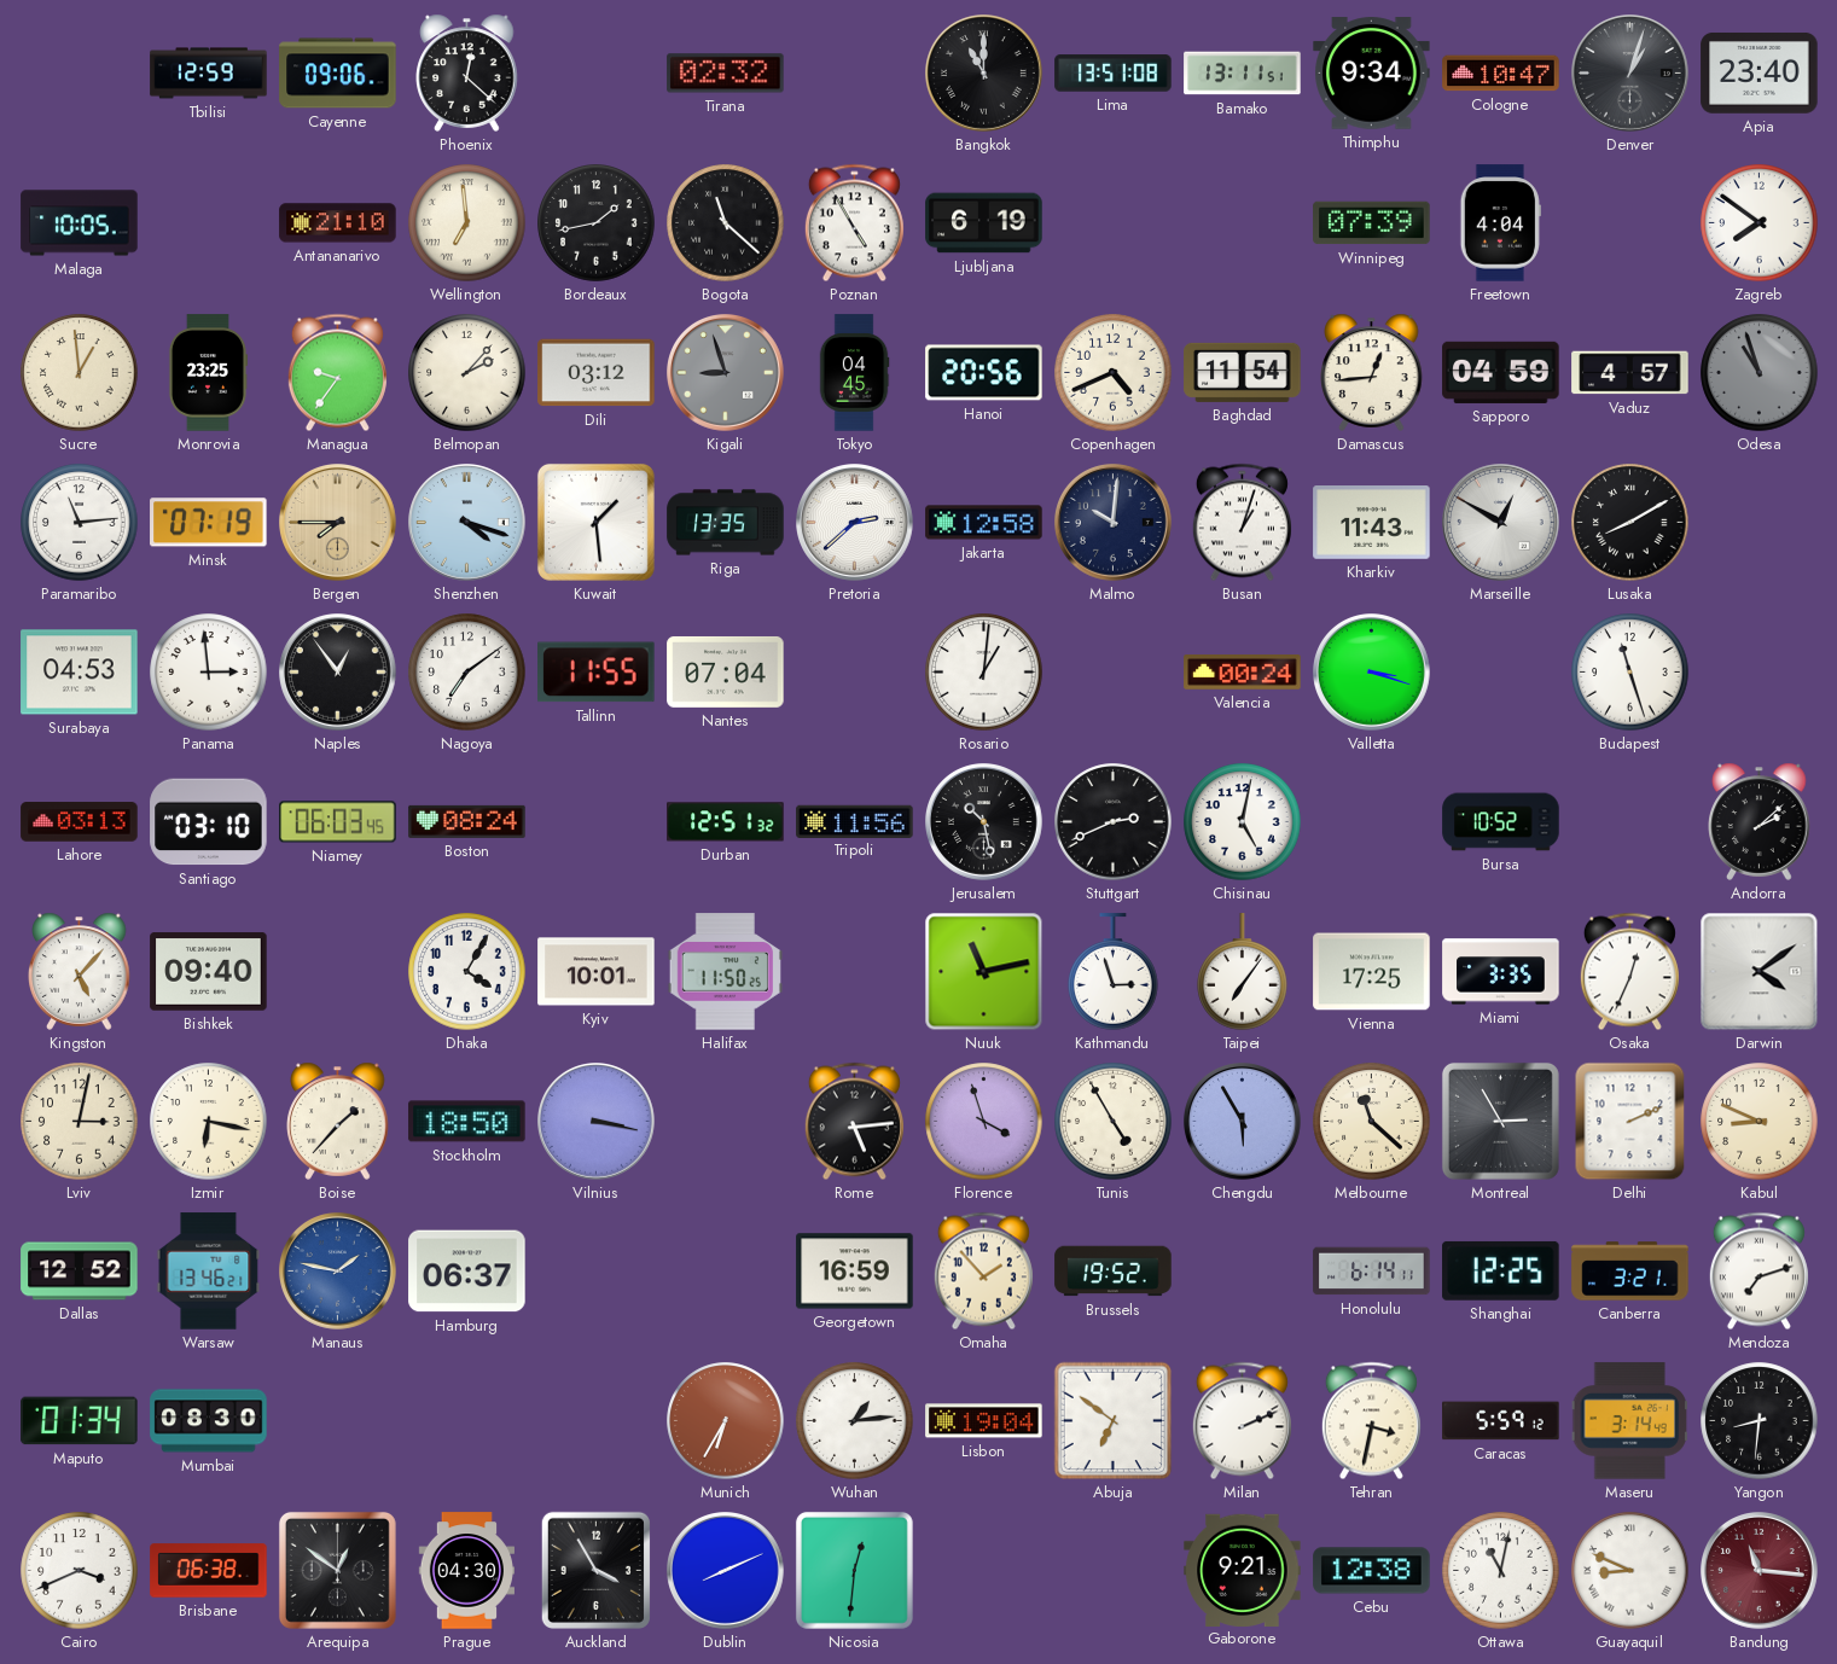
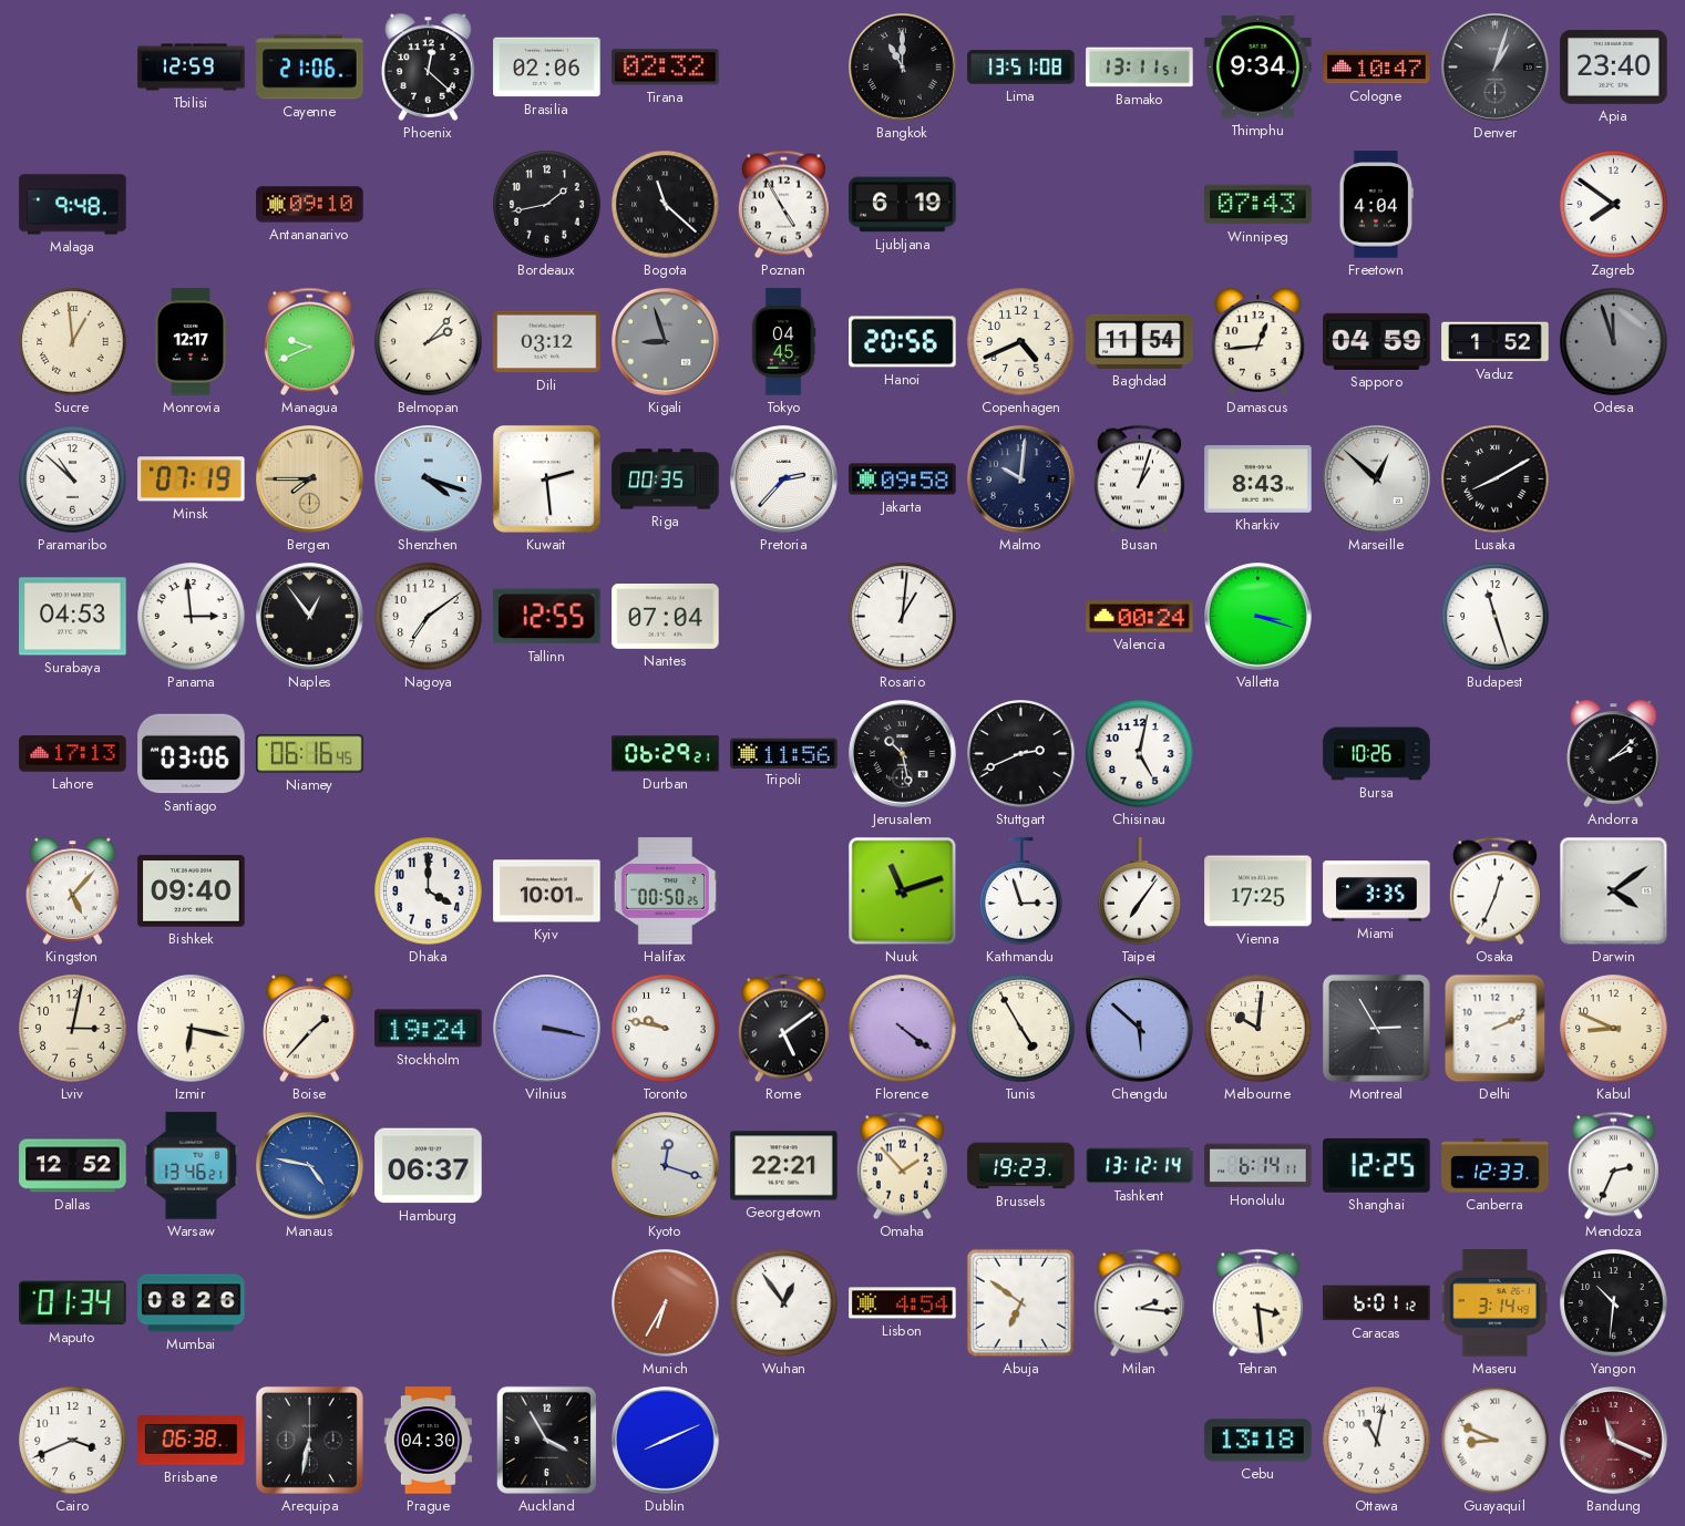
Cayenne: 09:06 -> 21:06 (310, 68)
Brasilia: none -> 02:06 (547, 68)
Malaga: 10:05 -> 9:48 (73, 205)
Antananarivo: 21:10 -> 09:10 (310, 205)
Wellington: 6:59 -> none (467, 223)
Winnipeg: 07:39 -> 07:43 (1258, 205)
Monrovia: 23:25 -> 12:17 (191, 342)
Managua: 9:36 -> 9:41 (309, 342)
Vaduz: 4:57 -> 1:52 (1496, 342)
Odesa: 10:57 -> 11:57 (1614, 342)
Paramaribo: 11:14 -> 10:52 (73, 480)
Kuwait: 1:29 -> 2:29 (546, 478)
Riga: 13:35 -> 00:35 (666, 480)
Pretoria: 2:38 -> 2:37 (784, 480)
Jakarta: 12:58 -> 09:58 (903, 480)
Kharkiv: 11:43 -> 8:43 (1258, 480)
Marseille: 12:50 -> 12:52 (1377, 480)
Tallinn: 11:55 -> 12:55 (547, 617)
Lahore: 03:13 -> 17:13 (73, 754)
Santiago: 03:10 -> 03:06 (192, 754)
Niamey: 06:03 -> 06:16 (310, 754)
Boston: 08:24 -> none (467, 821)
Durban: 12:51 -> 06:29 (666, 754)
Bursa: 10:52 -> 10:26 (1377, 754)
Dhaka: 4:05 -> 4:00 (429, 891)
Halifax: 11:50 -> 00:50 (665, 891)
Nuuk: 11:13 -> 11:12 (903, 891)
Stockholm: 18:50 -> 19:24 (429, 1029)
Toronto: none -> 9:47 (666, 1029)
Rome: 5:14 -> 5:09 (783, 1029)
Florence: 3:57 -> 4:21 (903, 1029)
Chengdu: 5:55 -> 5:52 (1140, 1029)
Melbourne: 11:22 -> 10:01 (1258, 1029)
Manaus: 1:47 -> 4:47 (310, 1166)
Kyoto: none -> 12:18 (666, 1166)
Georgetown: 16:59 -> 22:21 (784, 1166)
Brussels: 19:52 -> 19:23 (1021, 1166)
Tashkent: none -> 13:12 (1140, 1166)
Canberra: 3:21 -> 12:33 (1496, 1166)
Mendoza: 7:12 -> 2:34 (1613, 1166)
Mumbai: 08:30 -> 08:26 (192, 1303)
Wuhan: 1:14 -> 12:54 (784, 1303)
Lisbon: 19:04 -> 4:54 (903, 1303)
Milan: 2:11 -> 2:16 (1139, 1303)
Tehran: 3:32 -> 3:29 (1257, 1303)
Caracas: 5:59 -> 6:01 (1377, 1303)
Yangon: 8:31 -> 10:31 (1614, 1303)
Arequipa: 12:51 -> 6:32 (309, 1440)
Nicosia: 12:31 -> none (854, 1570)
Gaborone: 9:21 -> none (1243, 1570)
Cebu: 12:38 -> 13:18 (1258, 1441)
Bandung: 11:16 -> 11:19 (1614, 1441)
